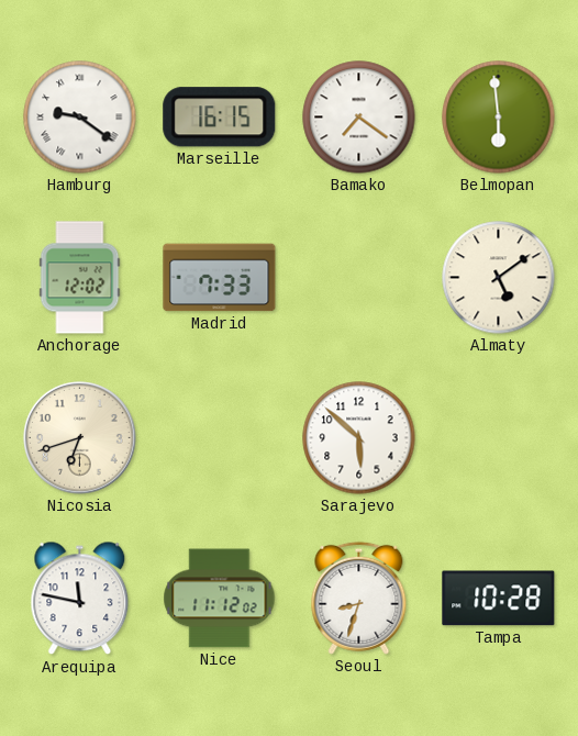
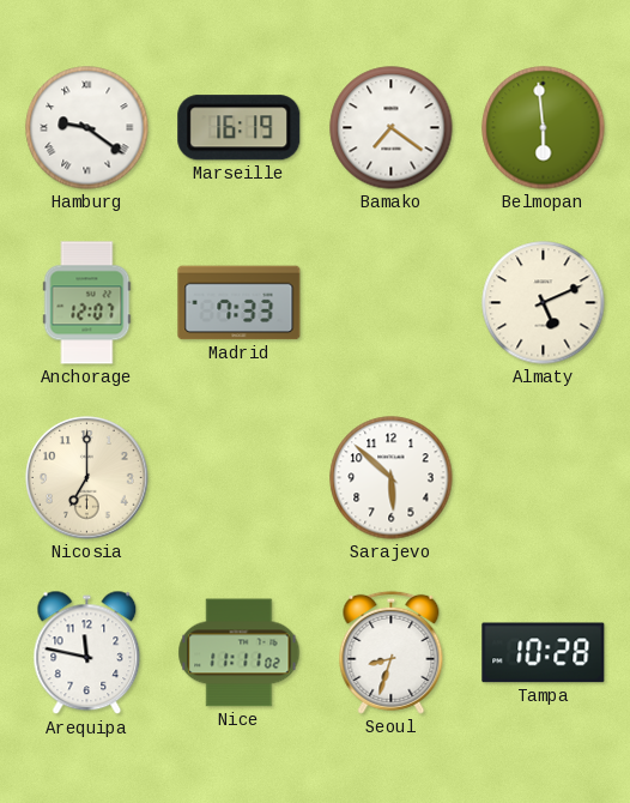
Marseille: 16:15 -> 16:19 (240, 128)
Anchorage: 12:02 -> 12:07 (87, 303)
Almaty: 5:09 -> 5:11 (544, 303)
Nicosia: 6:42 -> 7:00 (87, 478)
Nice: 11:12 -> 11:11 (240, 653)
